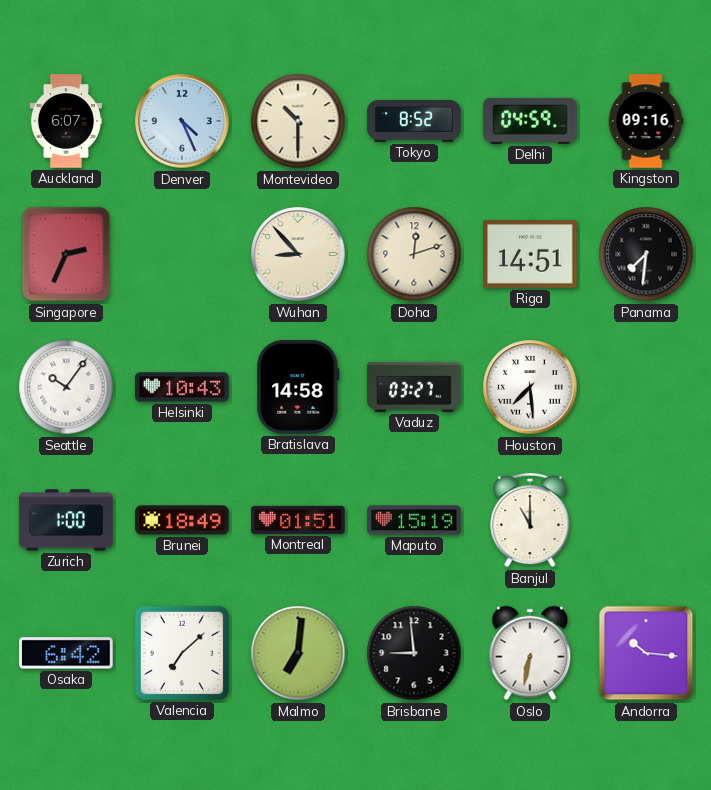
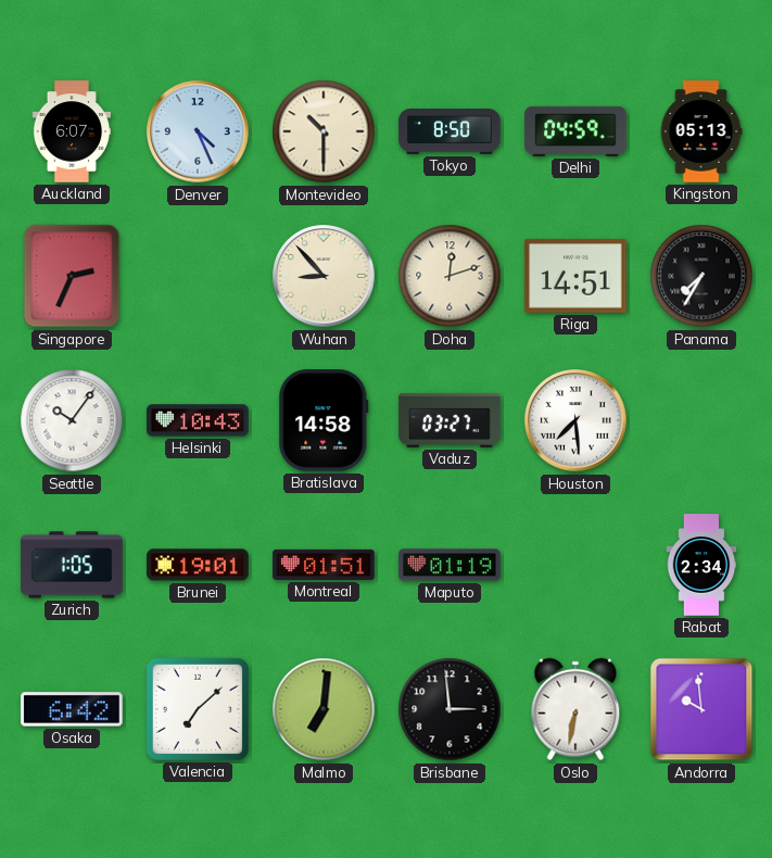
Tokyo: 8:52 -> 8:50 (450, 133)
Kingston: 09:16 -> 05:13 (701, 131)
Panama: 7:31 -> 7:35 (701, 276)
Zurich: 1:00 -> 1:05 (72, 565)
Brunei: 18:49 -> 19:01 (198, 565)
Maputo: 15:19 -> 01:19 (450, 565)
Banjul: 11:00 -> none (530, 520)
Rabat: none -> 2:34 (701, 565)
Brisbane: 8:59 -> 2:59 (450, 709)
Andorra: 10:16 -> 9:59 (701, 709)
